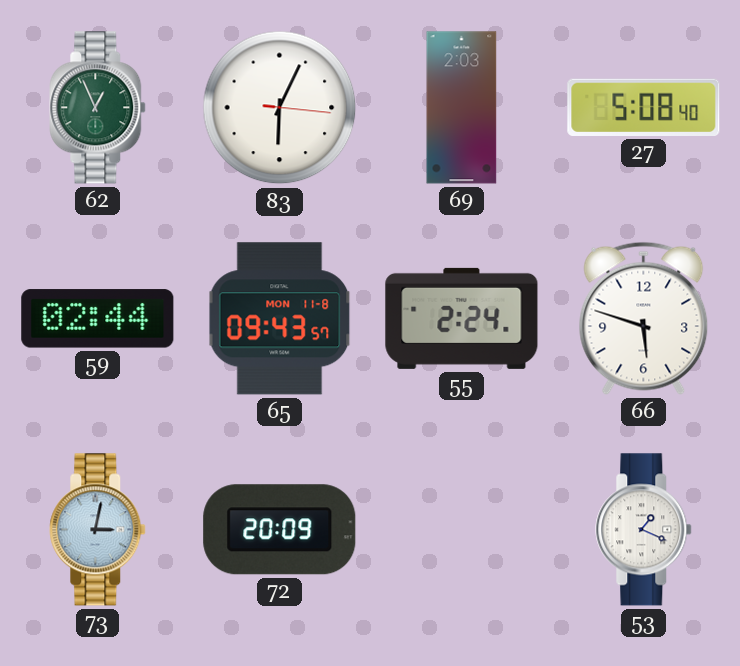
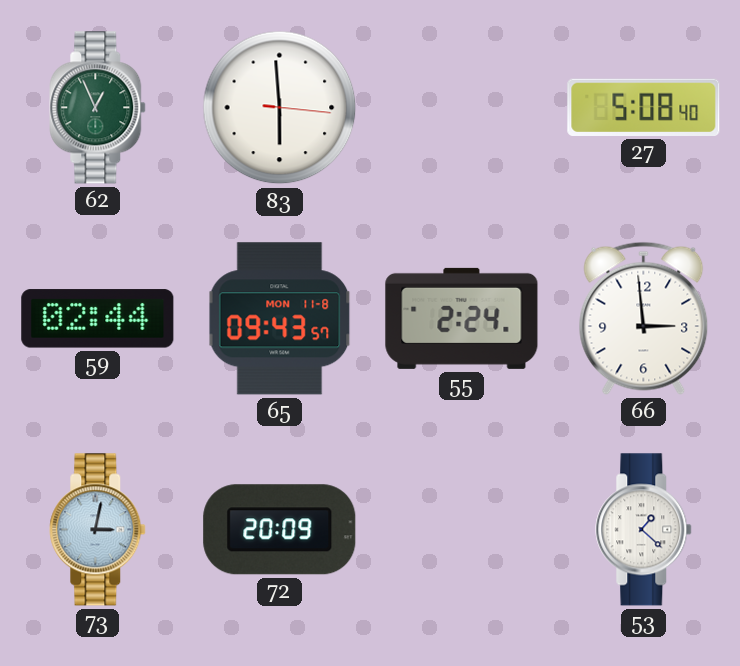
83: 6:04 -> 5:59 (280, 108)
69: 2:03 -> none (462, 108)
66: 5:48 -> 2:59 (644, 318)
53: 1:19 -> 1:22 (644, 530)
